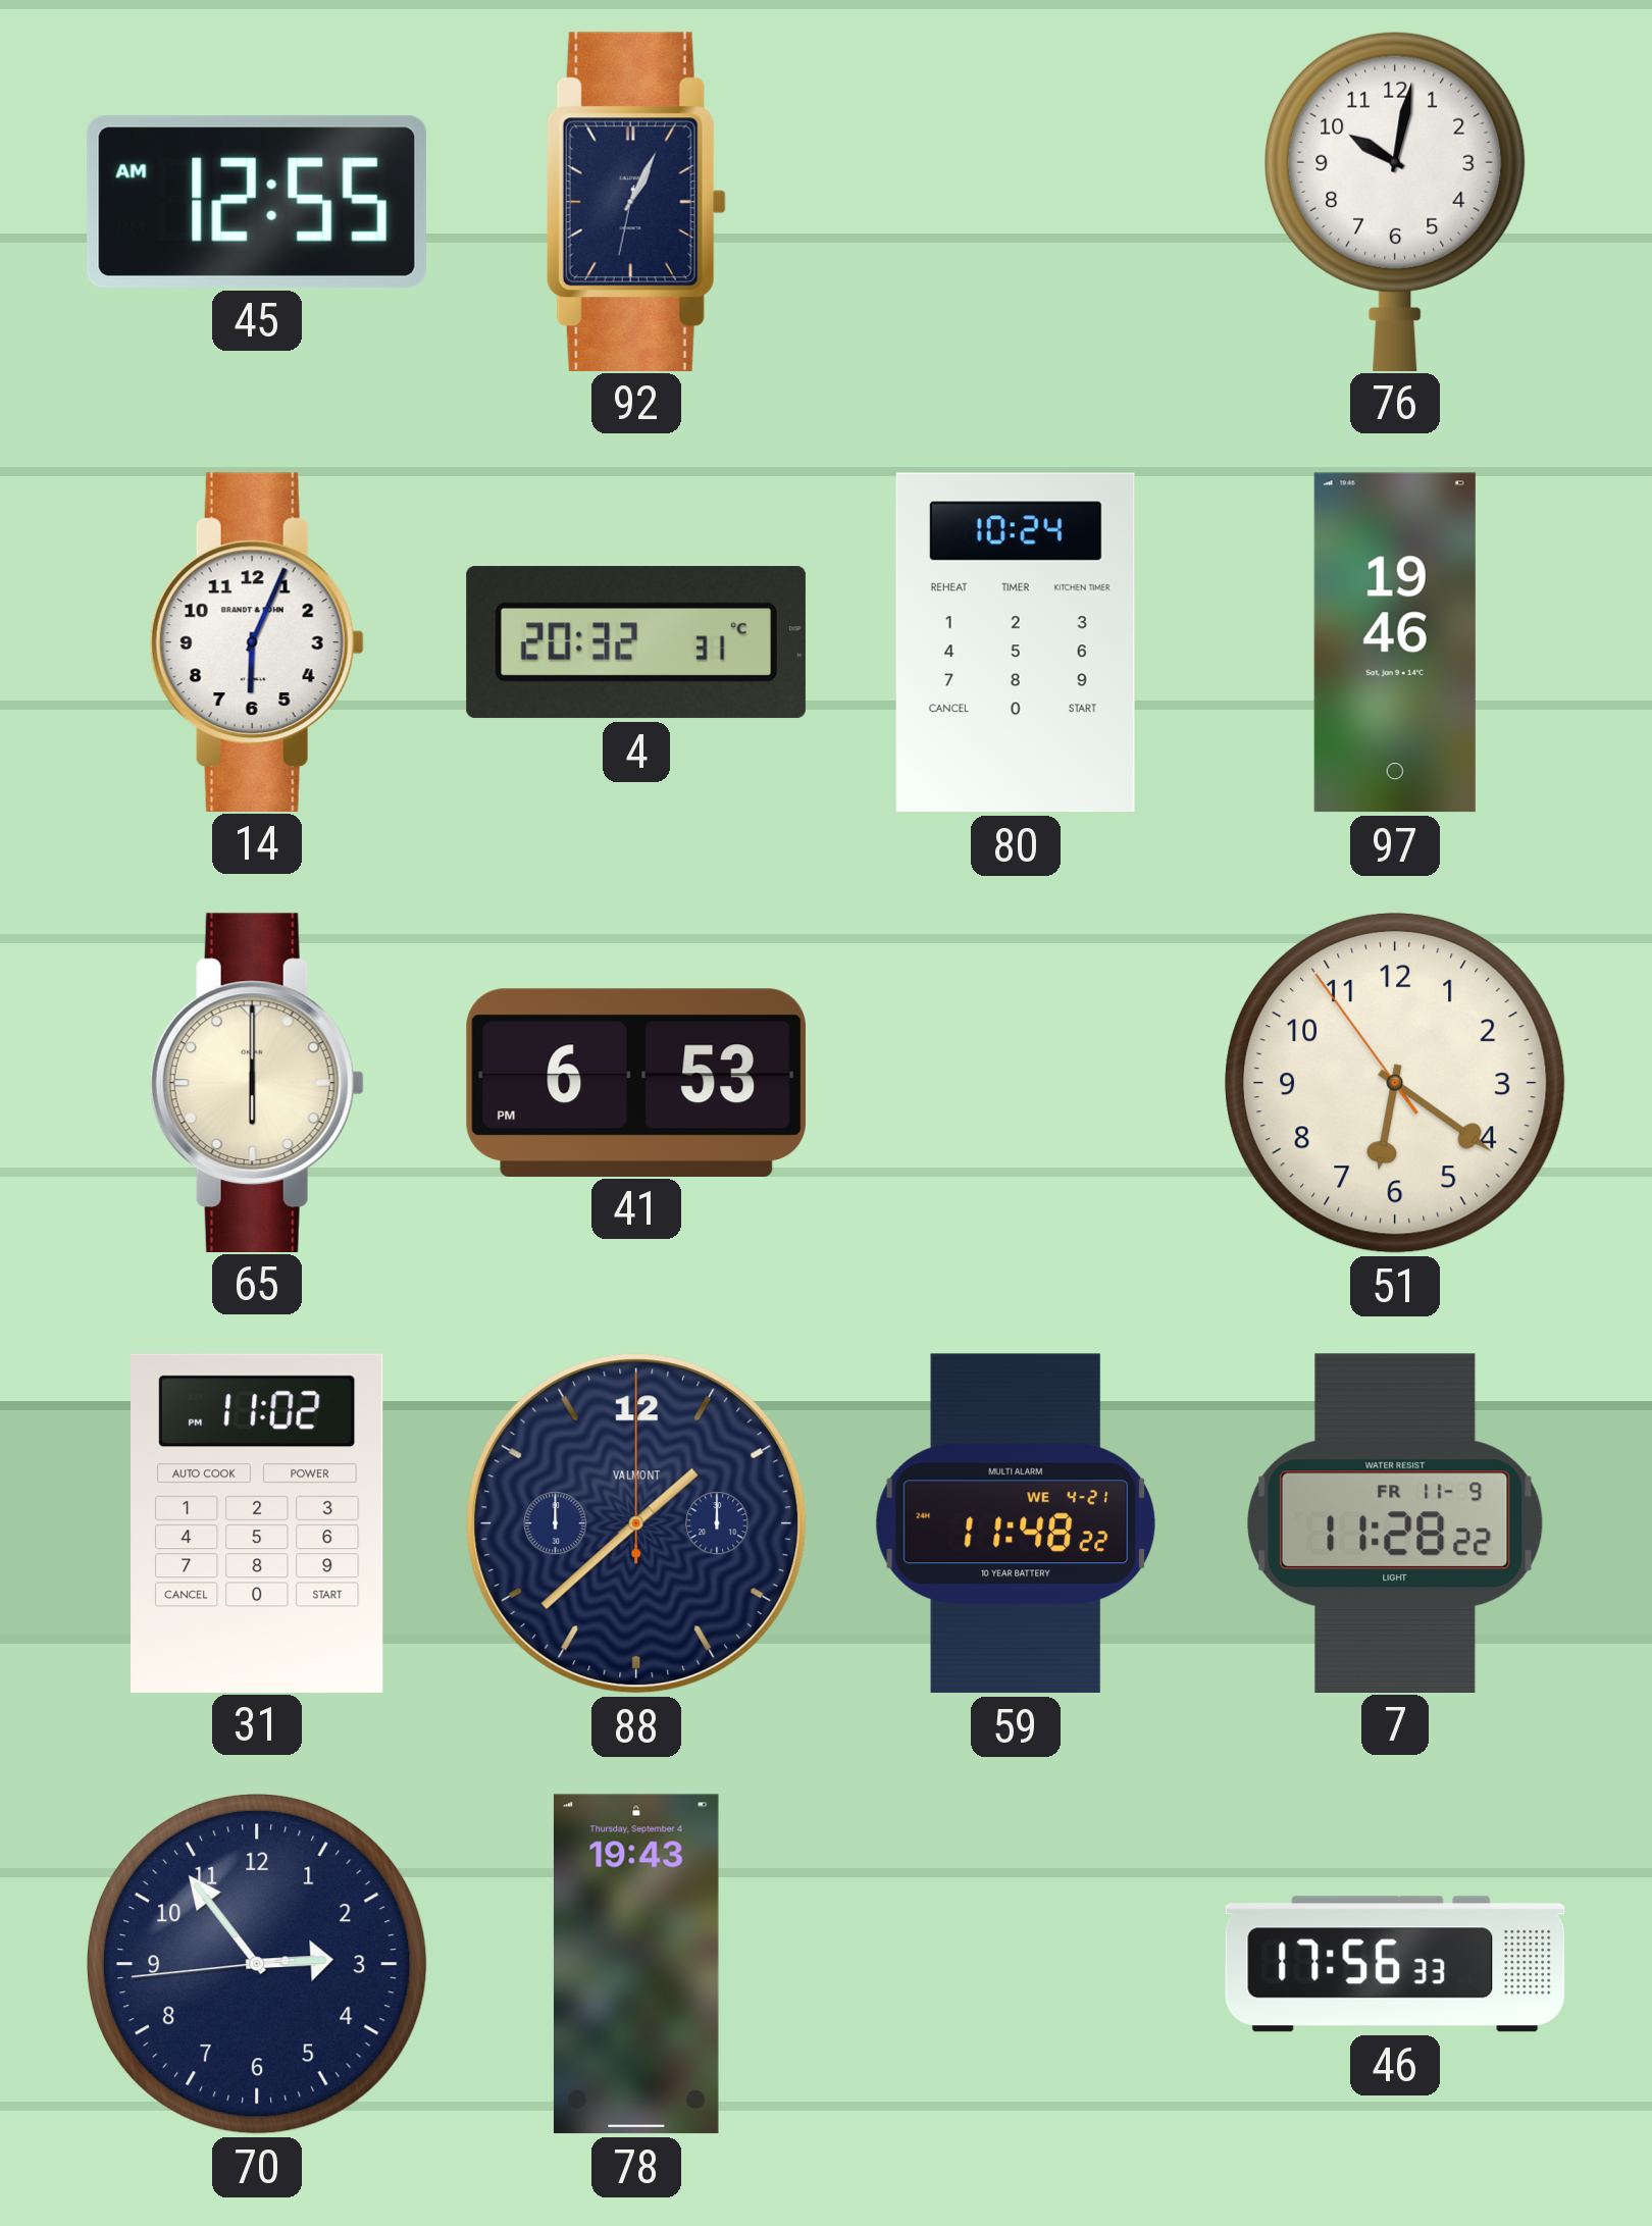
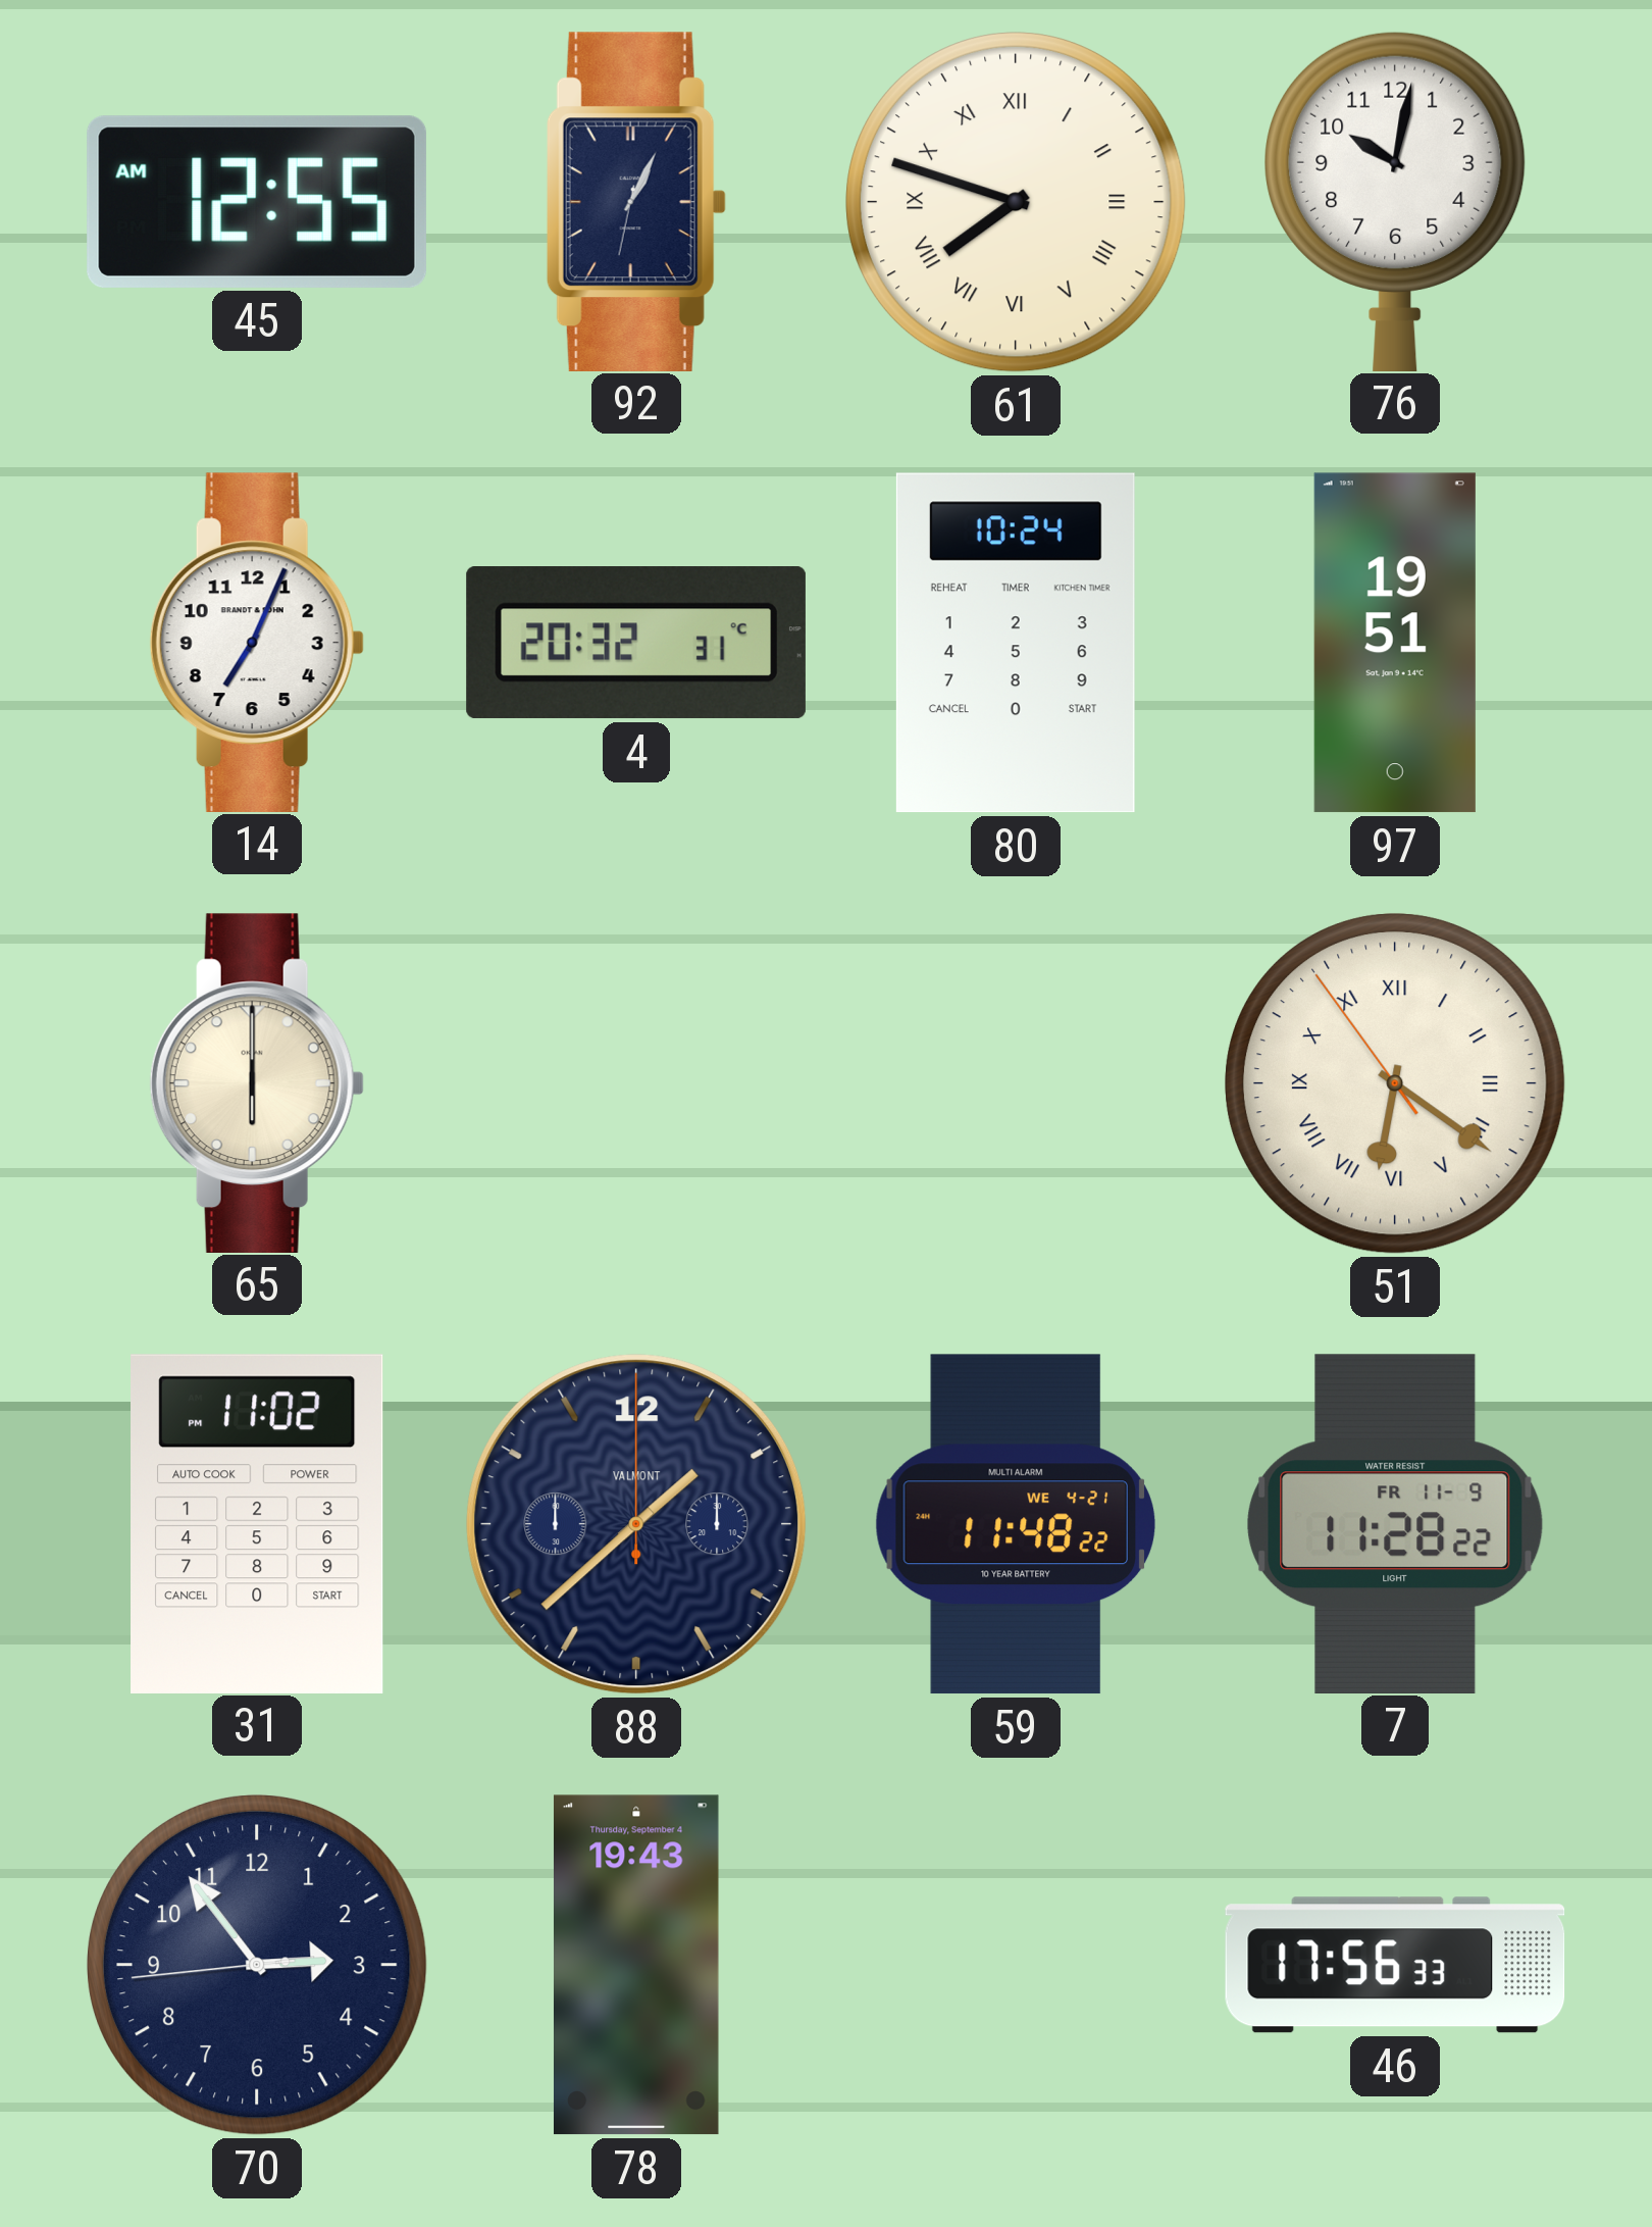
61: none -> 7:48 (1016, 202)
14: 6:04 -> 7:04 (257, 642)
97: 19:46 -> 19:51 (1395, 643)
41: 6:53 -> none (635, 1082)
51 numerals: Arabic -> Roman (1395, 1083)
